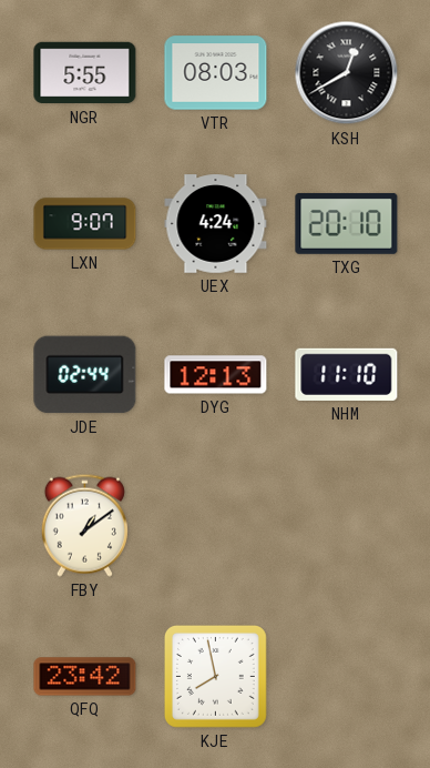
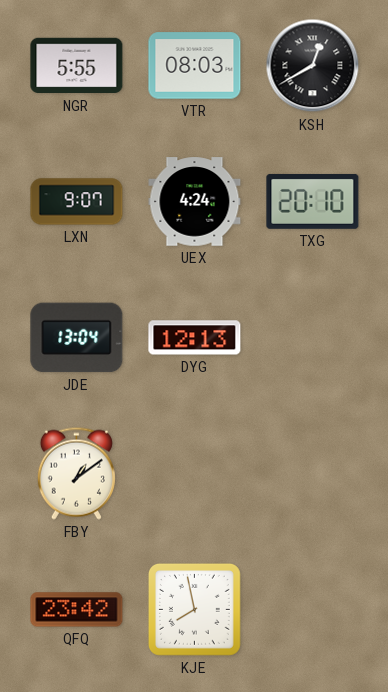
JDE: 02:44 -> 13:04 (77, 338)
NHM: 11:10 -> none (347, 374)
